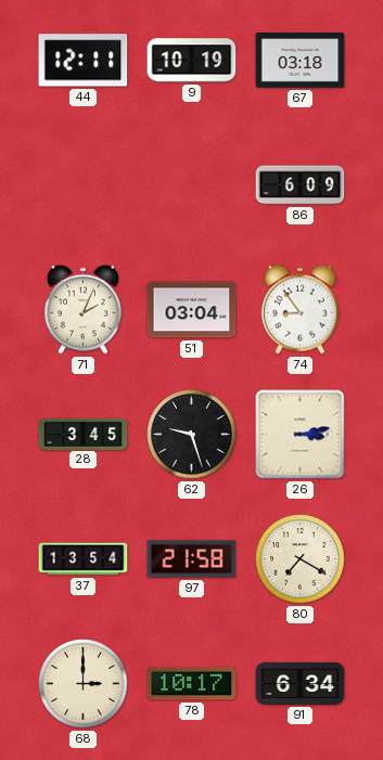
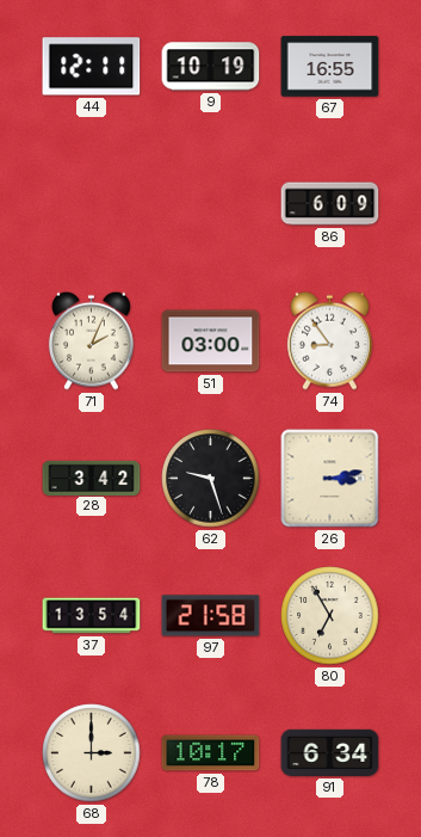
67: 03:18 -> 16:55 (330, 67)
51: 03:04 -> 03:00 (211, 341)
28: 3:45 -> 3:42 (92, 478)
80: 7:20 -> 6:55 (330, 616)
